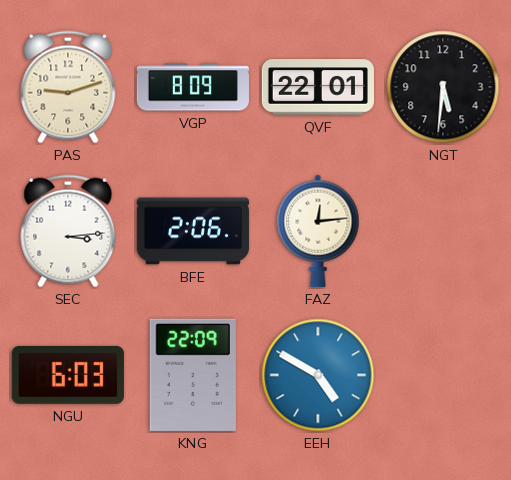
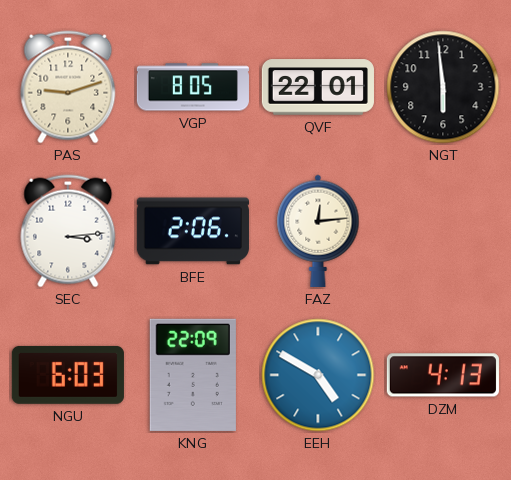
VGP: 8:09 -> 8:05 (193, 87)
NGT: 5:31 -> 5:59 (443, 87)
DZM: none -> 4:13 (443, 375)
